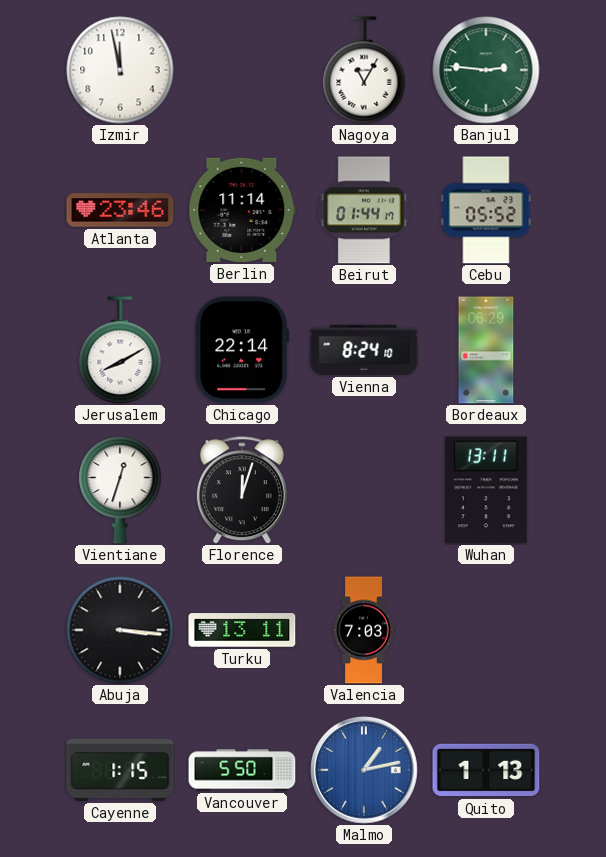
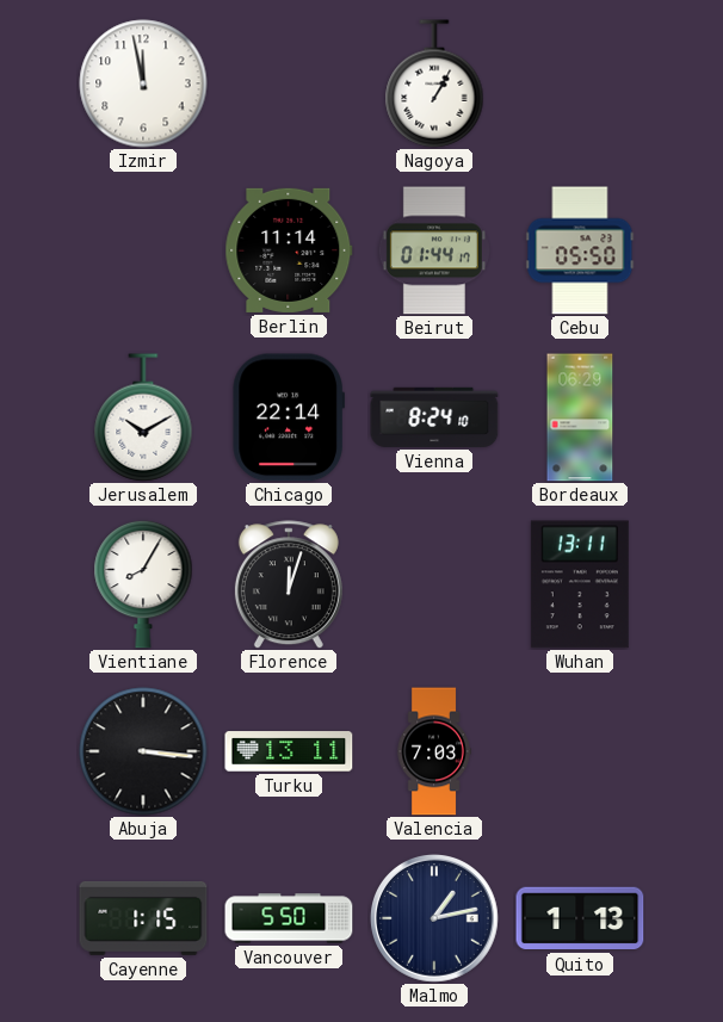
Nagoya: 11:05 -> 1:05 (434, 83)
Banjul: 2:46 -> none (486, 70)
Atlanta: 23:46 -> none (120, 210)
Cebu: 05:52 -> 05:50 (580, 250)
Jerusalem: 8:10 -> 10:10 (143, 417)
Vientiane: 12:33 -> 8:05 (143, 584)
Malmo dial: blue -> navy (435, 919)
